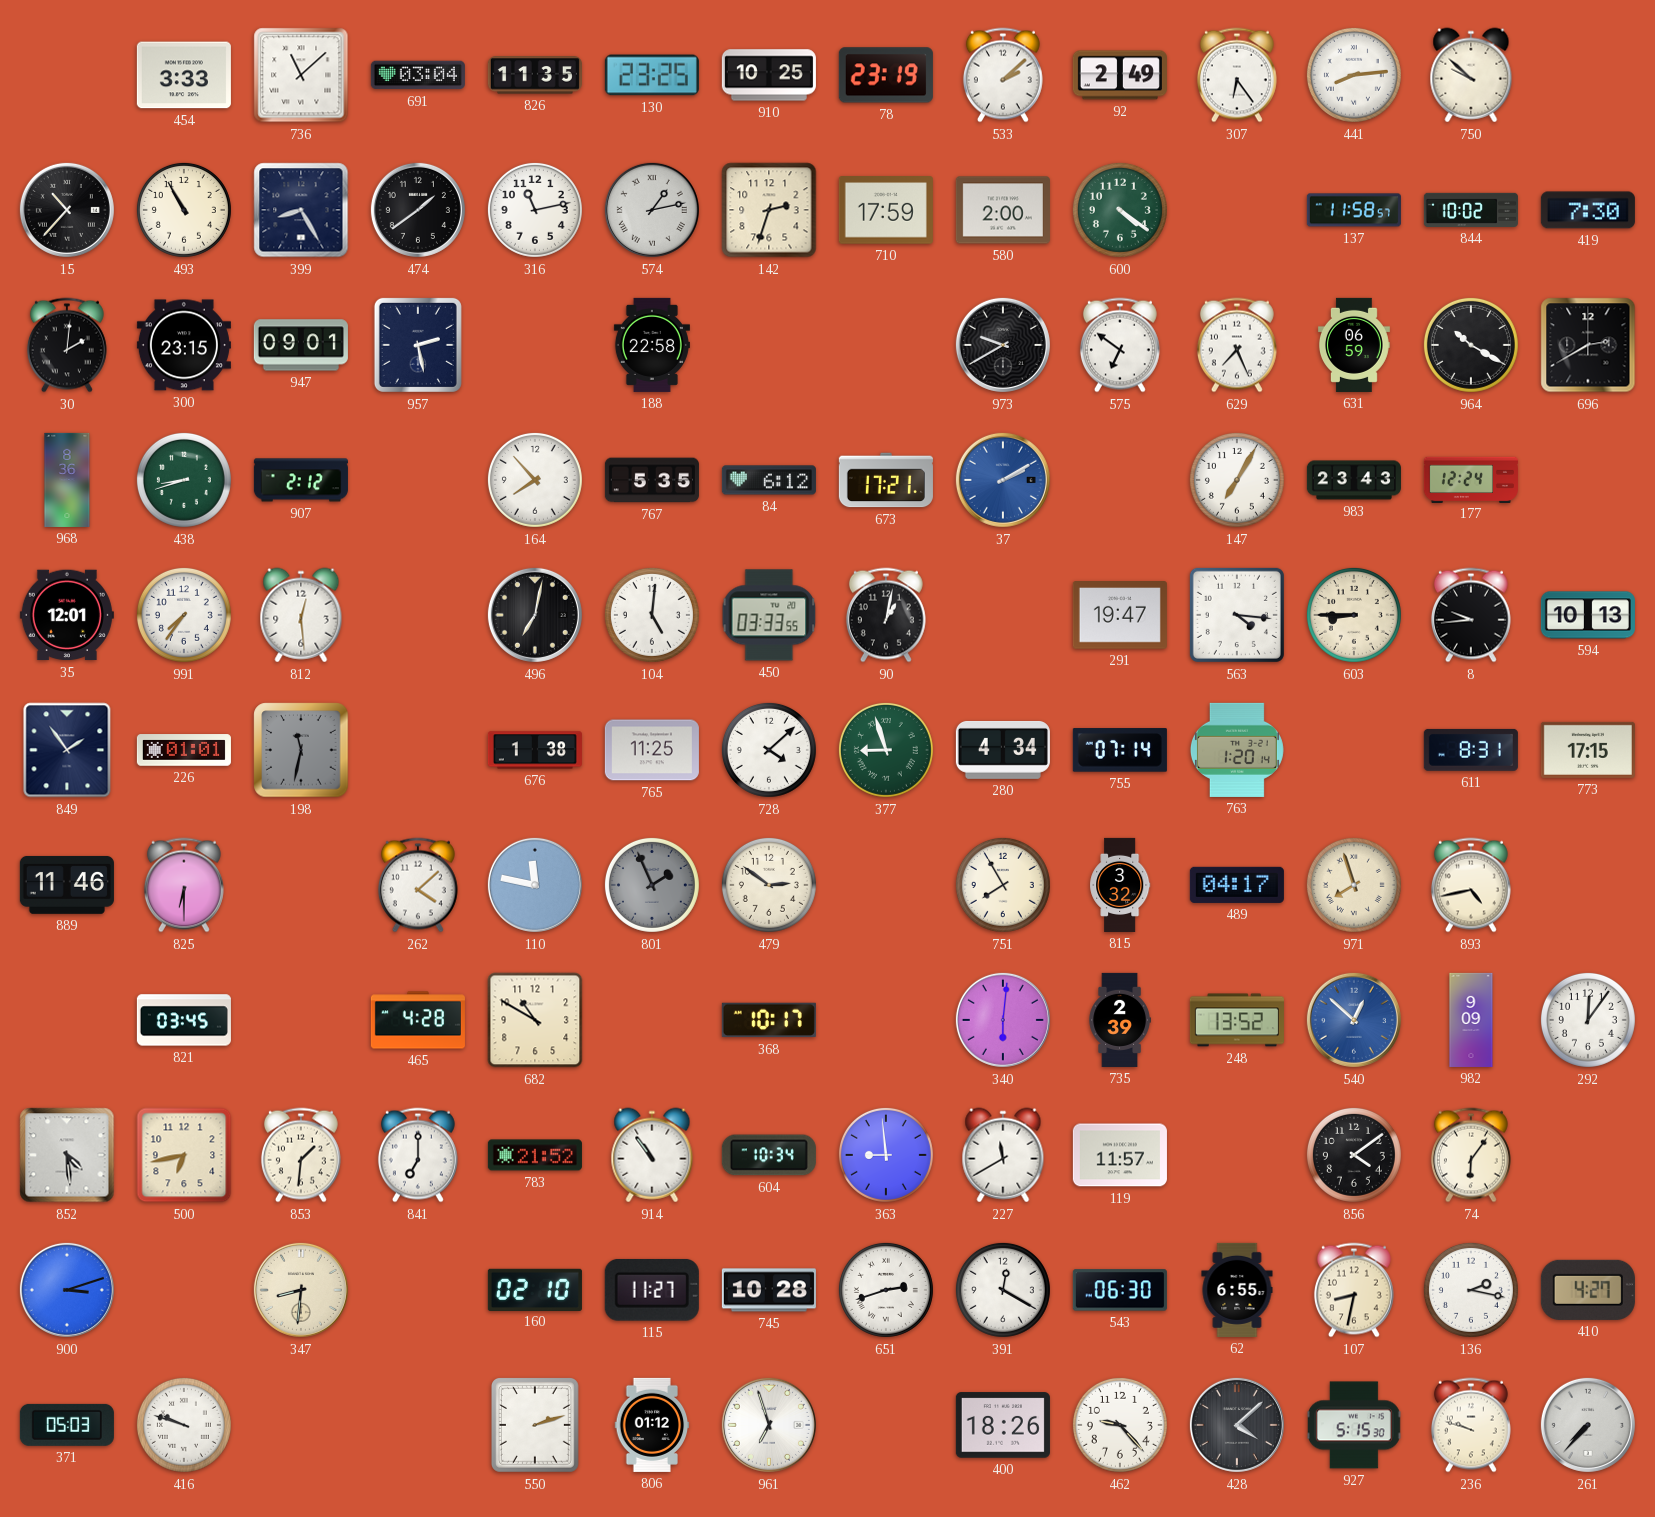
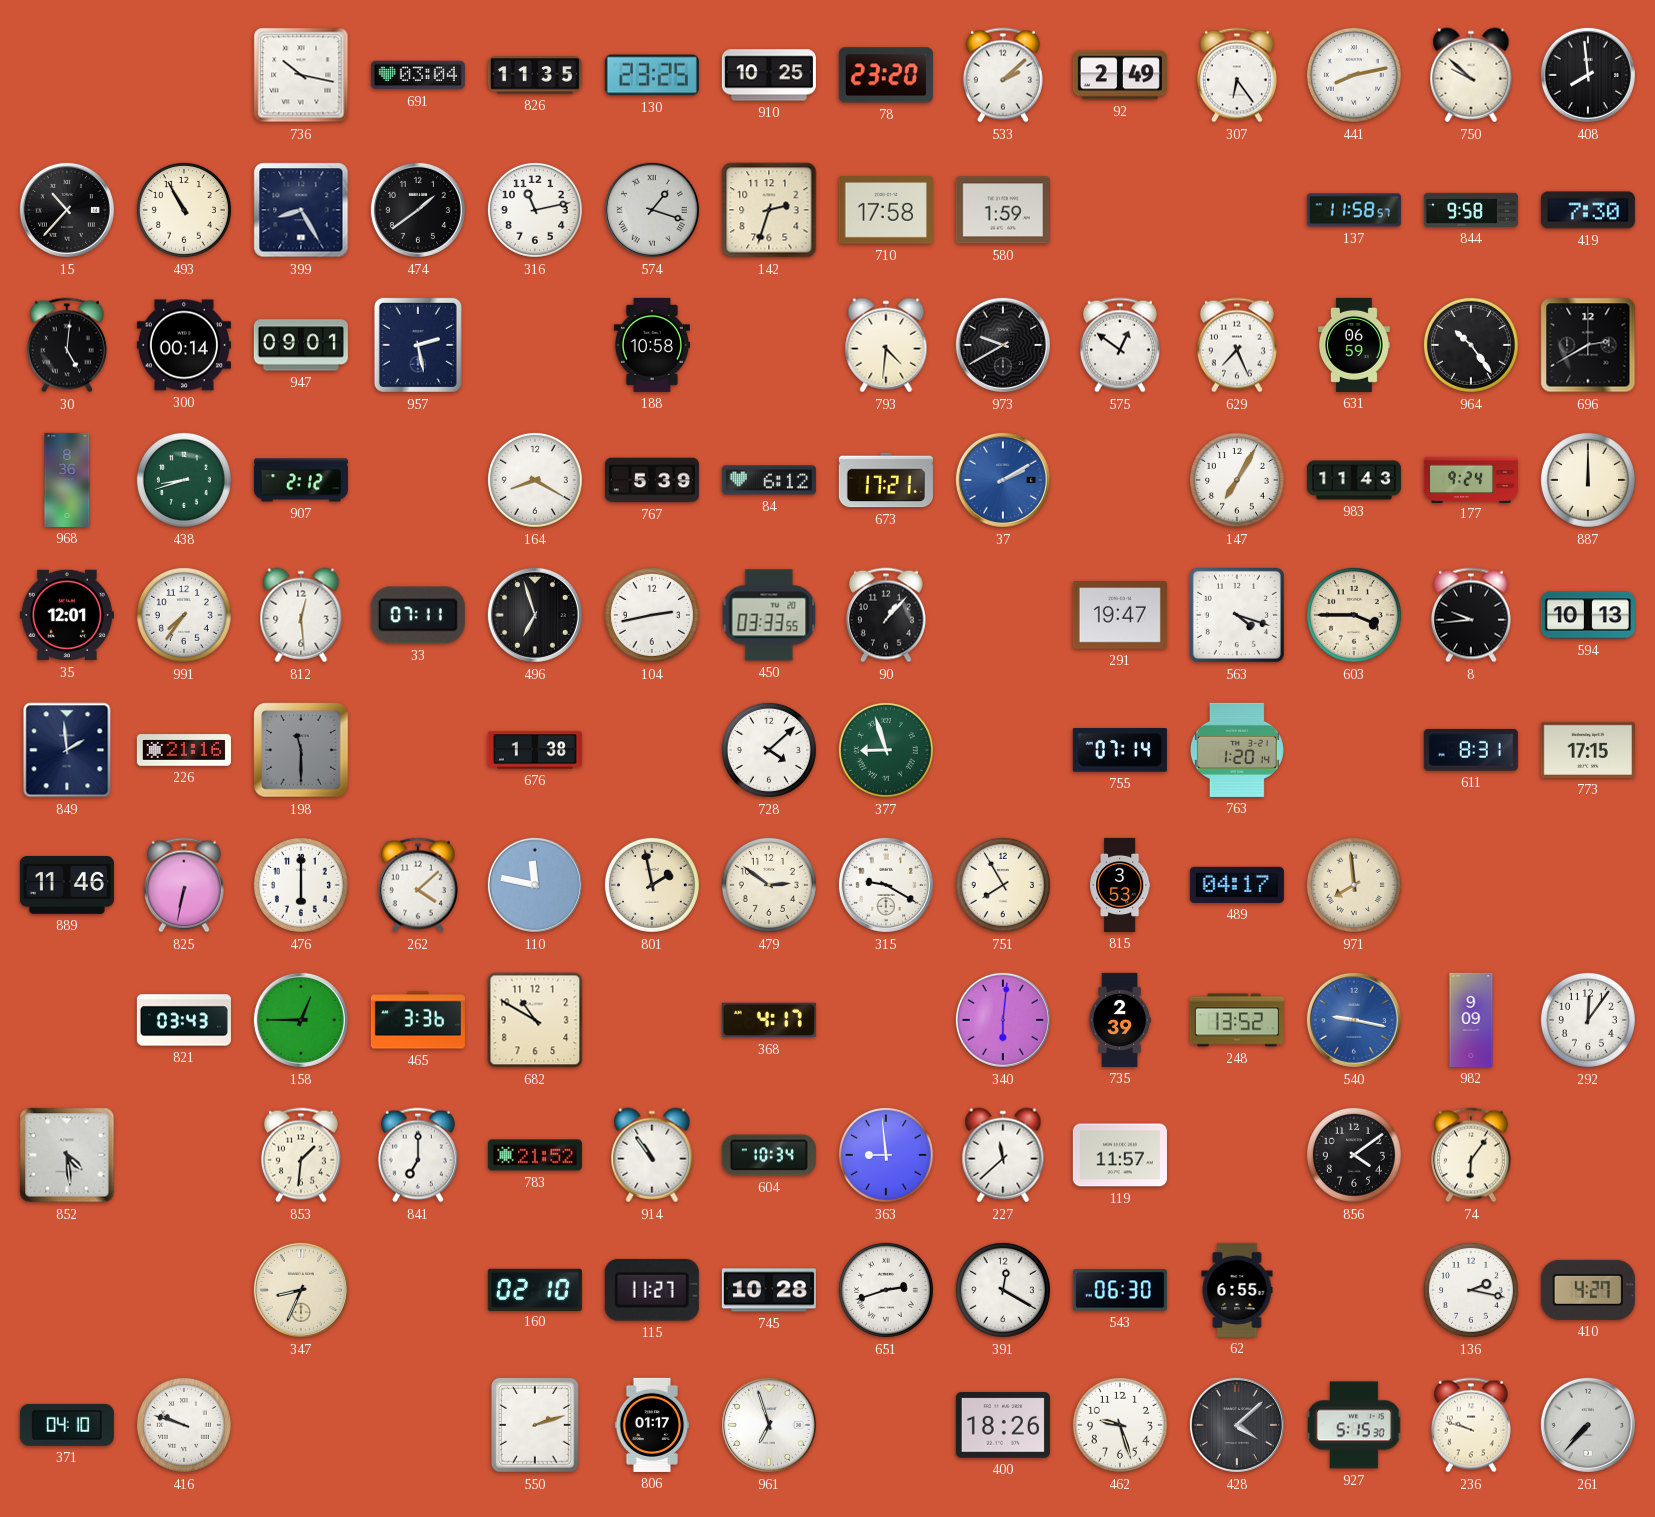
454: 3:33 -> none (184, 75)
736: 11:08 -> 10:17 (301, 75)
78: 23:19 -> 23:20 (886, 75)
441: 8:14 -> 8:13 (1354, 75)
408: none -> 7:59 (1588, 75)
574: 1:13 -> 1:18 (652, 210)
710: 17:59 -> 17:58 (886, 210)
580: 2:00 -> 1:59 (1003, 210)
600: 4:21 -> none (1120, 210)
844: 10:02 -> 9:58 (1471, 210)
30: 2:01 -> 5:01 (67, 345)
300: 23:15 -> 00:14 (184, 345)
188: 22:58 -> 10:58 (652, 345)
793: none -> 4:31 (886, 345)
575: 6:51 -> 12:51 (1120, 345)
964: 10:20 -> 10:24 (1471, 345)
164: 7:53 -> 8:20 (535, 480)
767: 5:35 -> 5:39 (652, 480)
983: 23:43 -> 11:43 (1354, 480)
177: 12:24 -> 9:24 (1471, 479)
887: none -> 12:00 (1588, 480)
33: none -> 07:11 (418, 615)
496: 7:02 -> 6:57 (535, 615)
104: 5:01 -> 2:43 (652, 615)
90: 1:02 -> 1:07 (886, 615)
563: 4:16 -> 4:18 (1237, 615)
603: 8:45 -> 3:45 (1354, 615)
849: 1:54 -> 1:59 (67, 750)
226: 01:01 -> 21:16 (184, 750)
198: 11:32 -> 11:30 (301, 750)
765: 11:25 -> none (652, 750)
280: 4:34 -> none (1003, 750)
825: 6:30 -> 6:32 (184, 885)
476: none -> 6:00 (301, 885)
801: 1:56 -> 1:58 (652, 885)
801 dial: grey -> cream (652, 885)
315: none -> 9:20 (886, 885)
815: 3:32 -> 3:53 (1120, 885)
971: 7:57 -> 7:59 (1354, 885)
893: 4:43 -> none (1471, 885)
821: 03:45 -> 03:43 (184, 1020)
158: none -> 12:45 (301, 1020)
465: 4:28 -> 3:36 (418, 1020)
368: 10:17 -> 4:17 (769, 1020)
540: 12:52 -> 9:17 (1354, 1020)
500: 6:43 -> none (184, 1155)
227: 11:40 -> 11:38 (1003, 1155)
900: 3:12 -> none (67, 1290)
347: 8:31 -> 8:34 (301, 1290)
107: 8:32 -> none (1354, 1290)
371: 05:03 -> 04:10 (67, 1425)
806: 01:12 -> 01:17 (652, 1425)
462: 9:23 -> 9:27 (1120, 1425)
